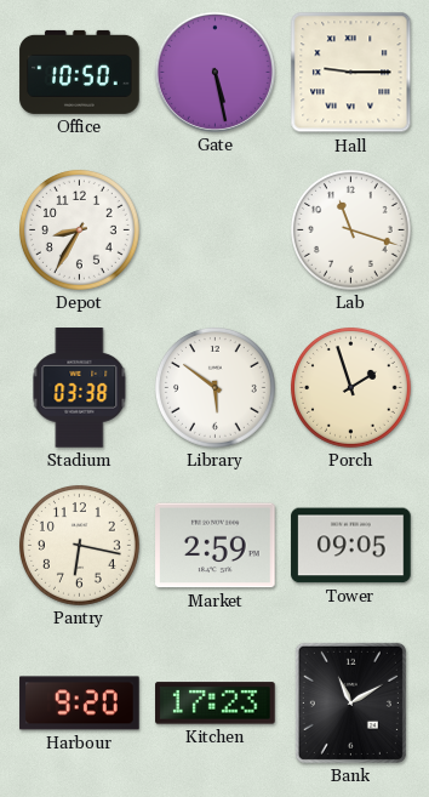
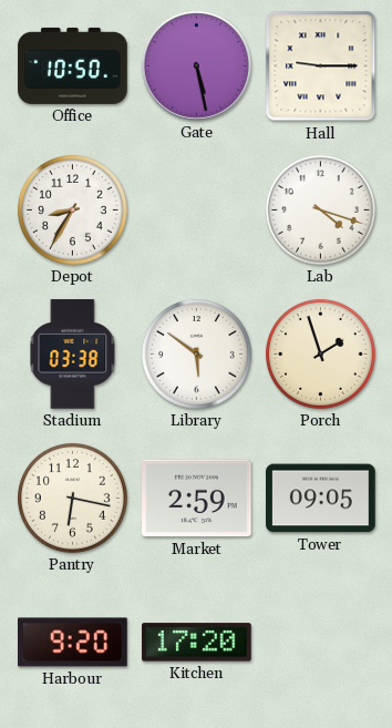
Lab: 11:18 -> 4:18 (320, 209)
Kitchen: 17:23 -> 17:20 (197, 643)
Bank: 11:10 -> none (350, 702)
